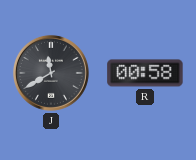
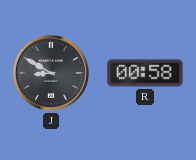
J: 11:40 -> 8:50 (51, 73)
